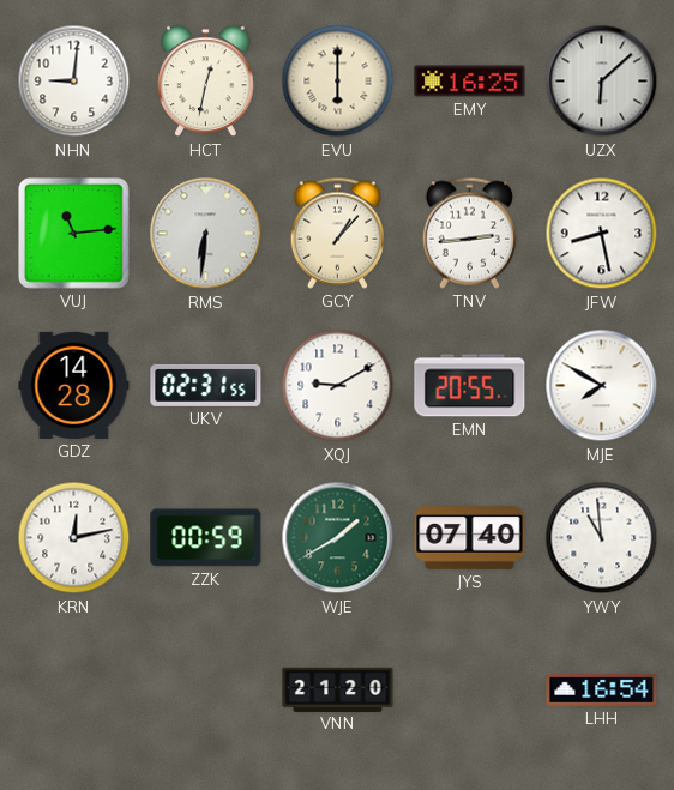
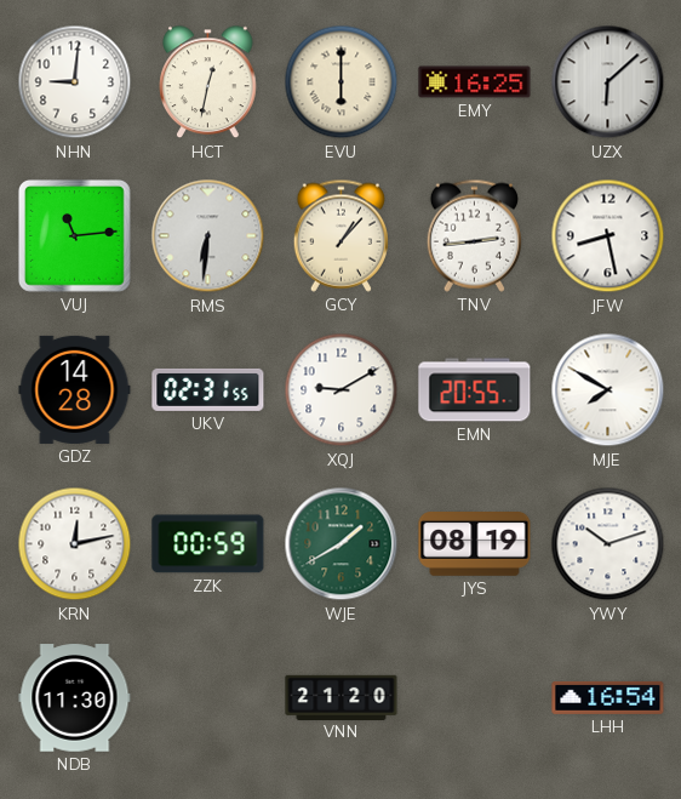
JYS: 07:40 -> 08:19 (475, 544)
YWY: 10:59 -> 10:12 (608, 544)
NDB: none -> 11:30 (75, 698)
